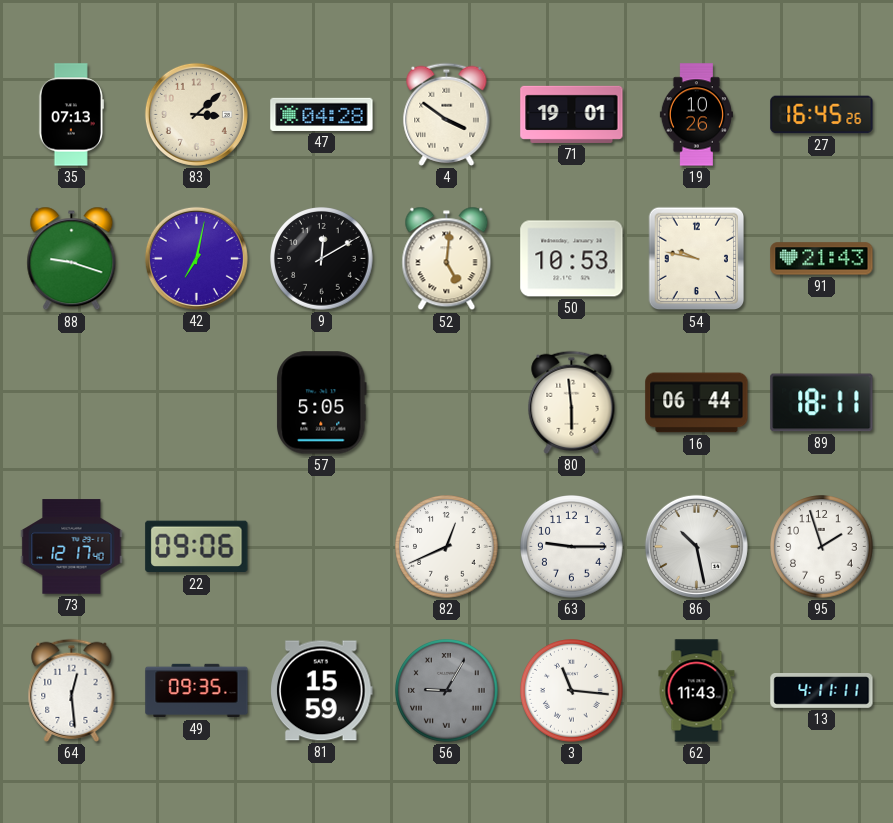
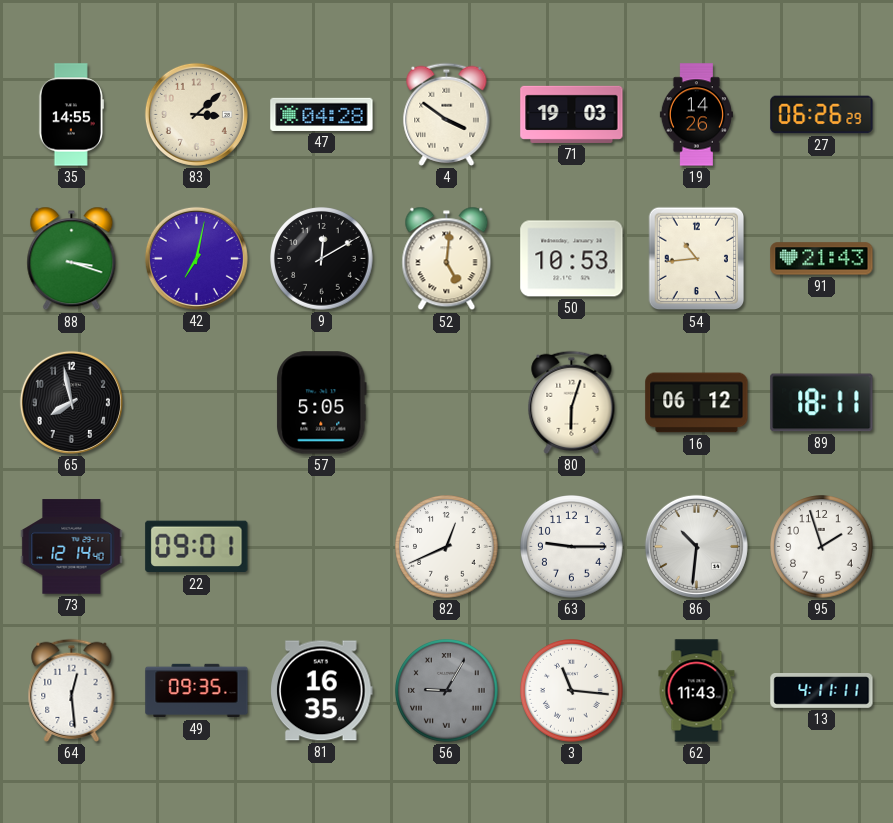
35: 07:13 -> 14:55 (71, 115)
71: 19:01 -> 19:03 (572, 114)
19: 10:26 -> 14:26 (696, 115)
27: 16:45 -> 06:26 (822, 115)
88: 9:18 -> 3:18 (72, 259)
54: 9:47 -> 10:44 (697, 259)
65: none -> 7:58 (71, 402)
80: 5:59 -> 6:03 (572, 402)
16: 06:44 -> 06:12 (697, 403)
73: 12:17 -> 12:14 (72, 547)
22: 09:06 -> 09:01 (197, 547)
86: 10:28 -> 10:31 (696, 546)
81: 15:59 -> 16:35 (322, 691)
